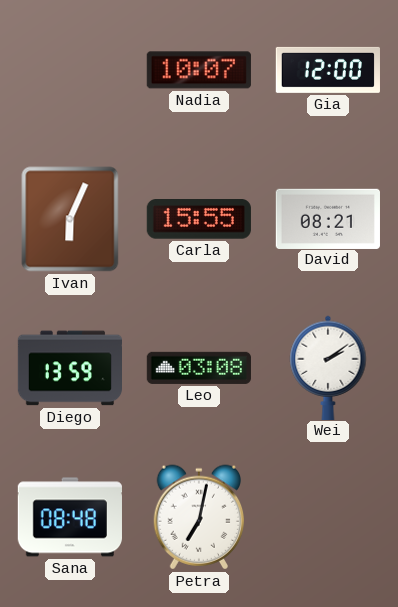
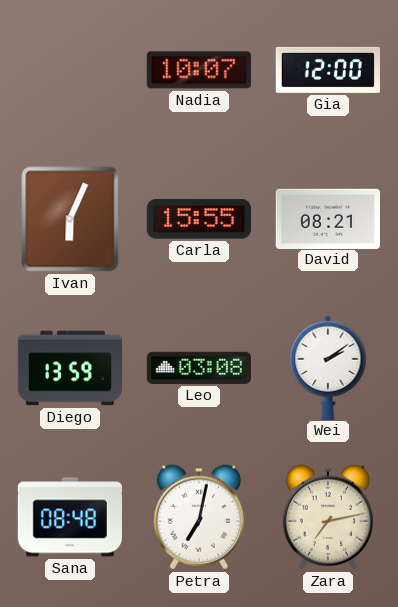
Zara: none -> 7:13 (327, 517)
